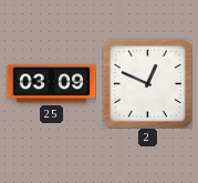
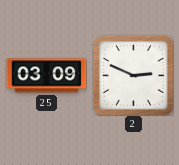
2: 12:49 -> 2:49 (133, 75)
